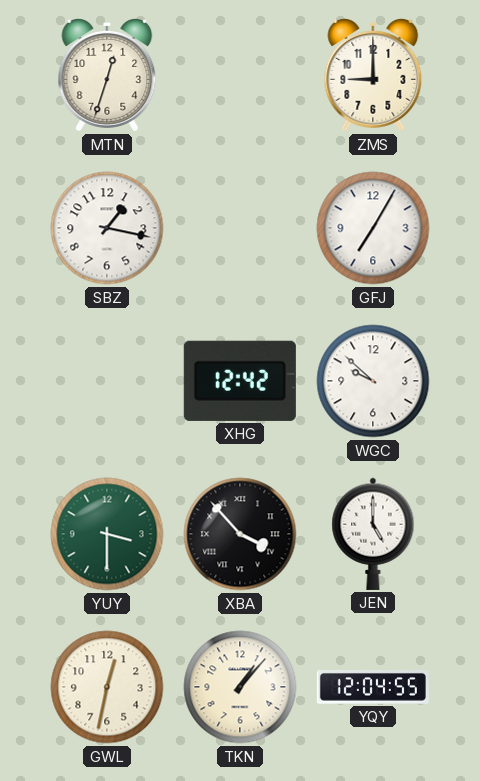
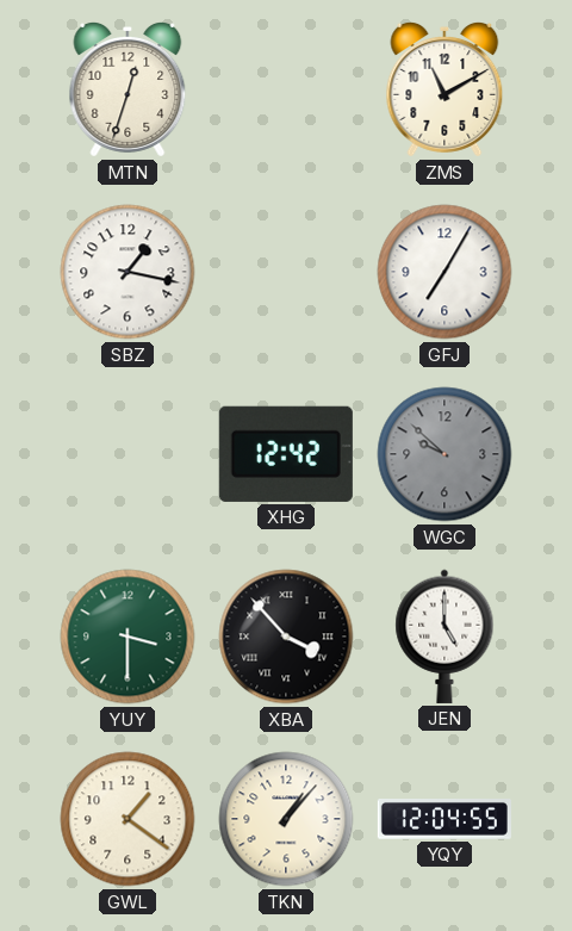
ZMS: 9:00 -> 11:10 (444, 89)
WGC dial: white -> grey (444, 454)
GWL: 12:32 -> 1:21 (128, 819)
